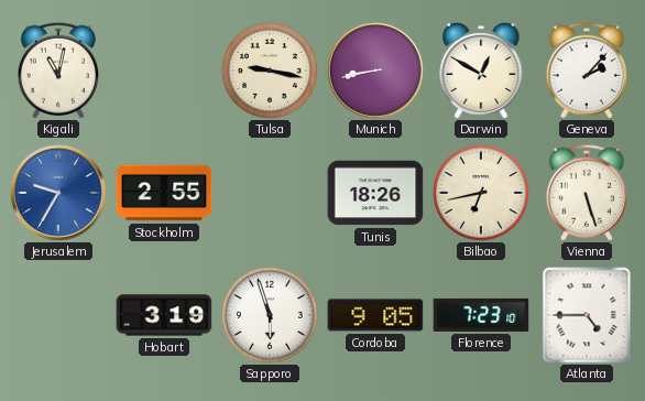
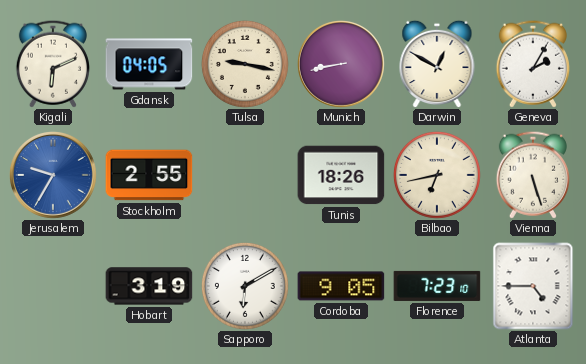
Kigali: 11:02 -> 6:11 (53, 64)
Gdansk: none -> 04:05 (149, 64)
Geneva: 2:07 -> 2:05 (533, 64)
Sapporo: 5:57 -> 6:10 (245, 286)
